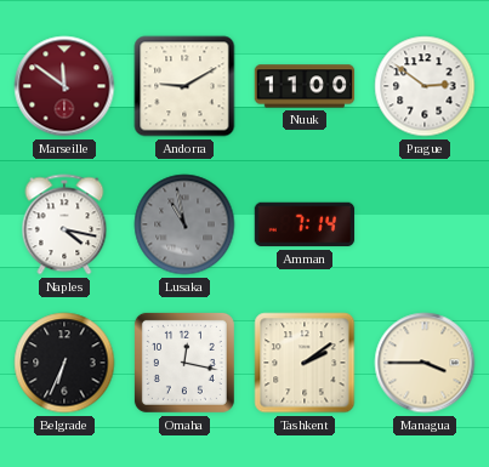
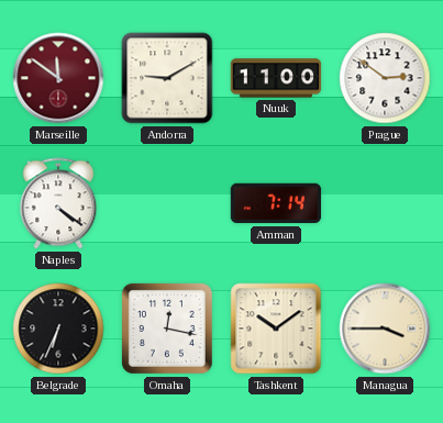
Naples: 4:17 -> 4:21 (58, 203)
Lusaka: 10:58 -> none (184, 224)
Tashkent: 2:09 -> 10:09 (276, 329)
